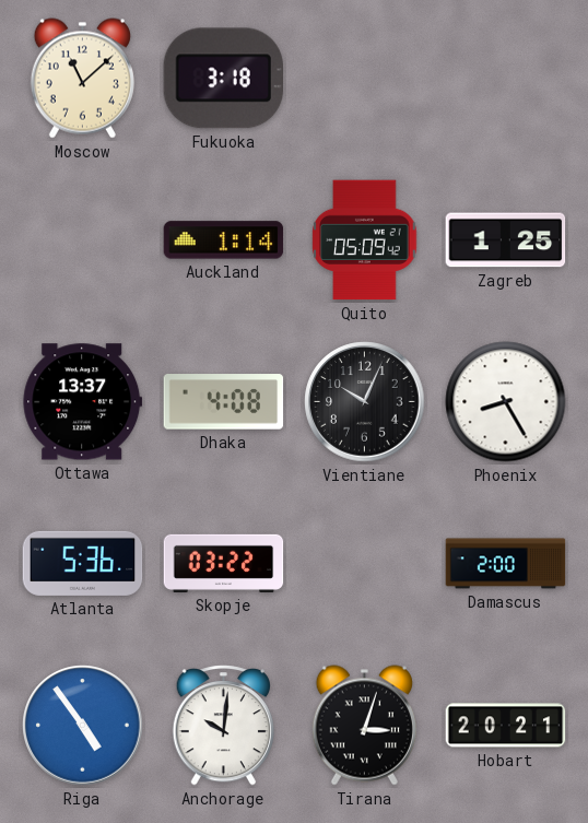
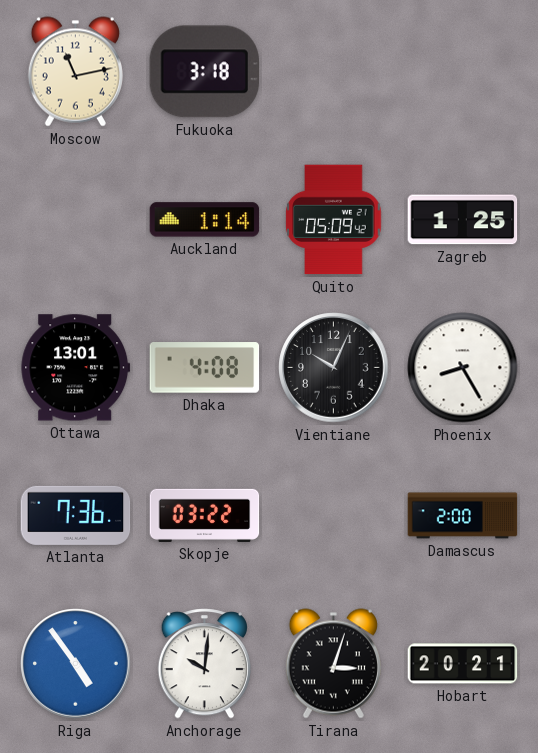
Moscow: 11:08 -> 11:13 (75, 72)
Ottawa: 13:37 -> 13:01 (76, 368)
Atlanta: 5:36 -> 7:36 (76, 515)
